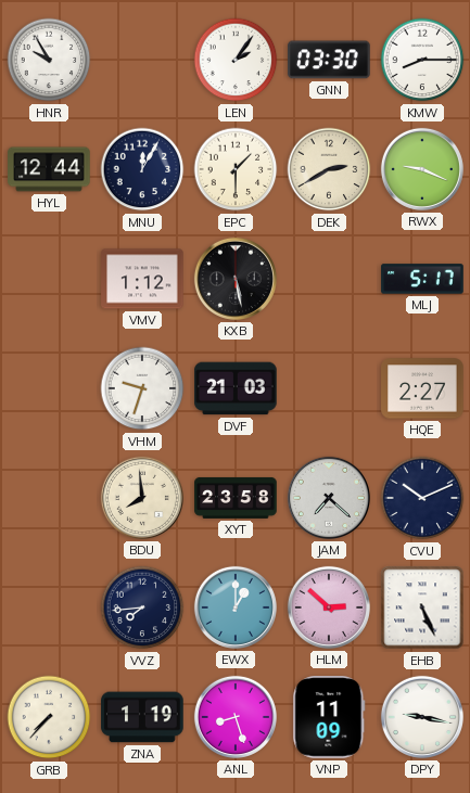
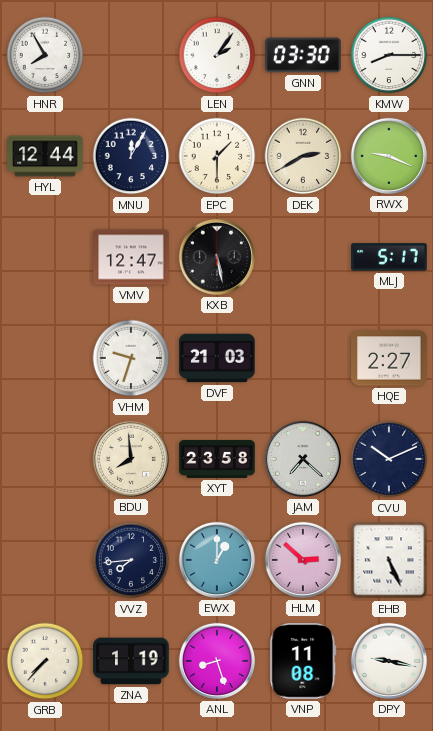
HNR: 9:55 -> 7:55 (45, 55)
VMV: 1:12 -> 12:47 (131, 257)
VNP: 11:09 -> 11:08 (303, 661)
